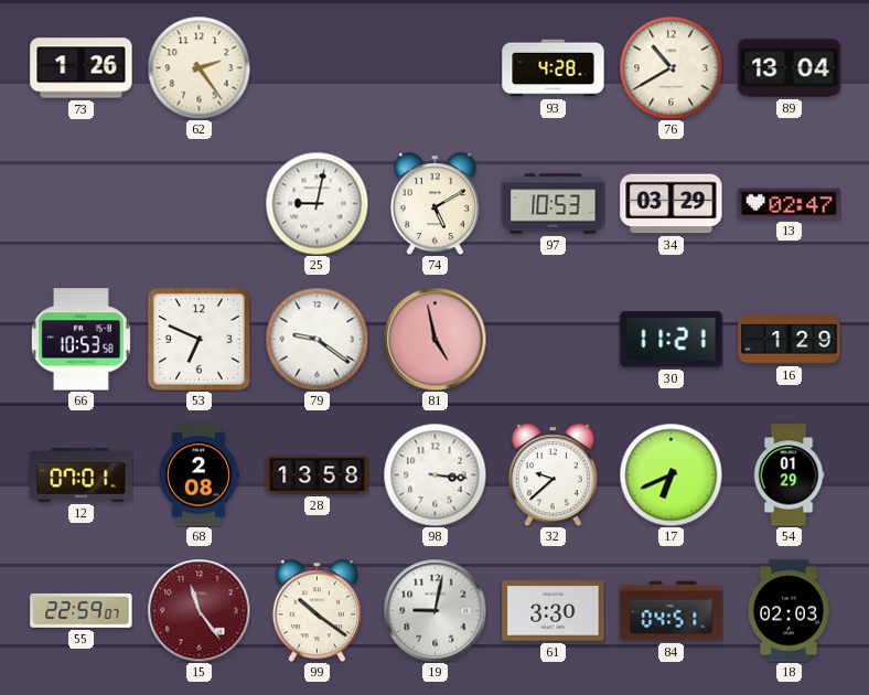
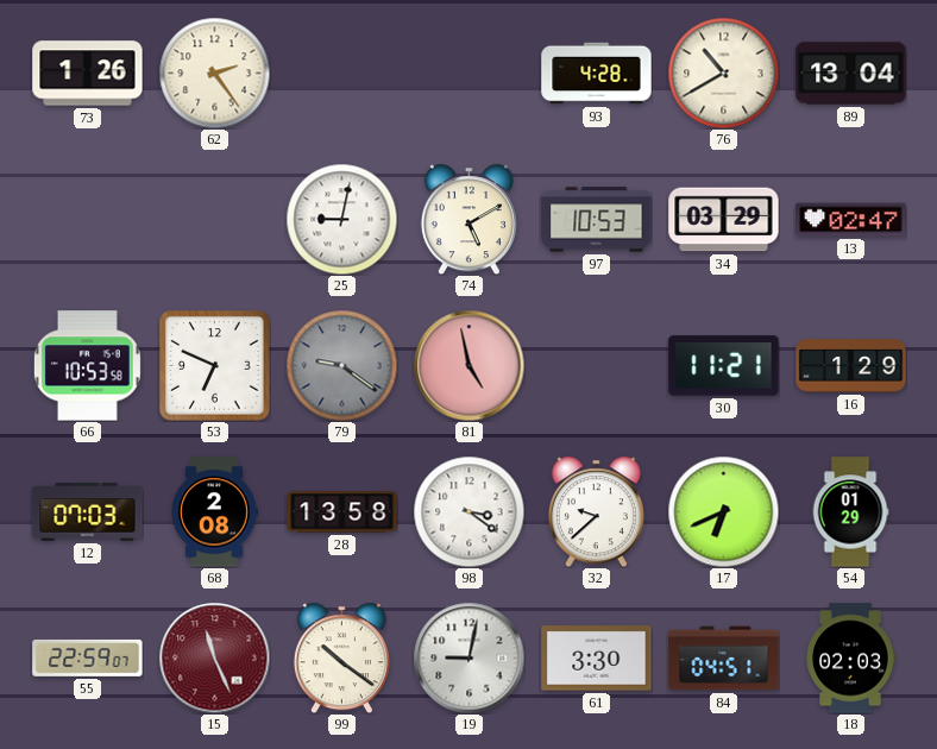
79 dial: white -> grey (341, 365)
12: 07:01 -> 07:03 (88, 512)
98: 3:16 -> 3:21 (468, 511)
15: 11:24 -> 11:26 (214, 657)
